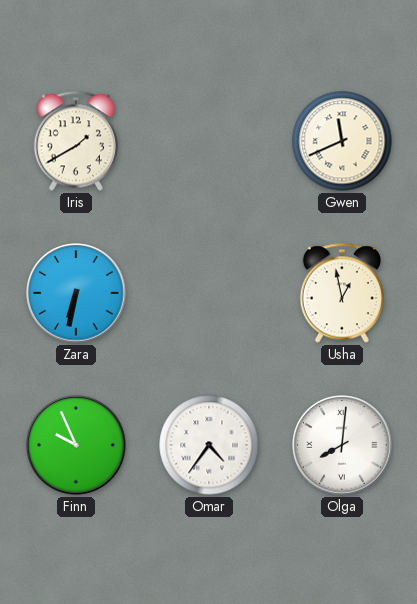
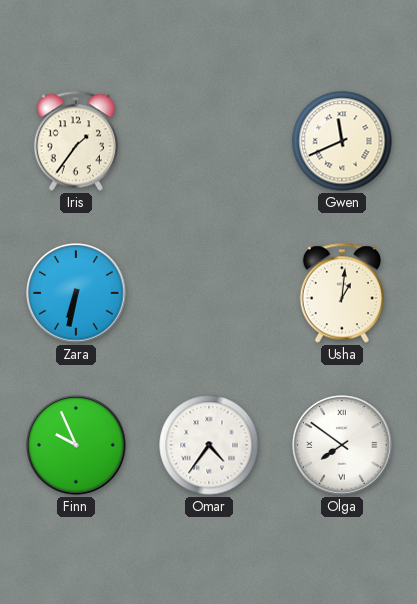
Iris: 1:40 -> 1:36 (75, 141)
Usha: 12:58 -> 1:01 (341, 293)
Olga: 8:01 -> 7:51 (342, 445)
